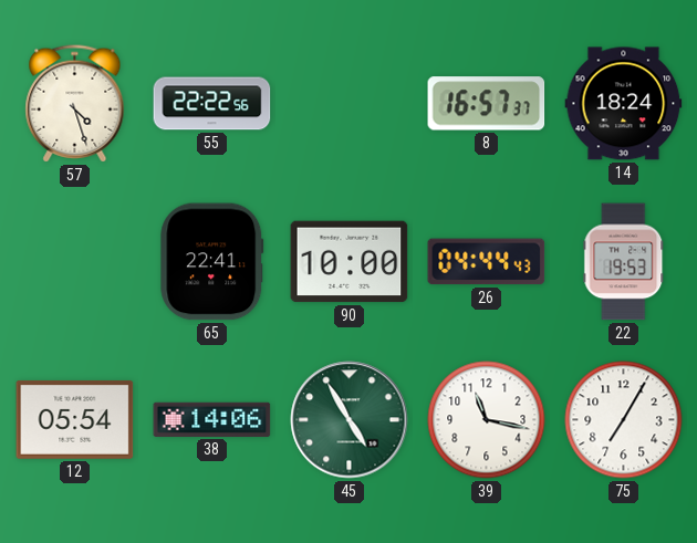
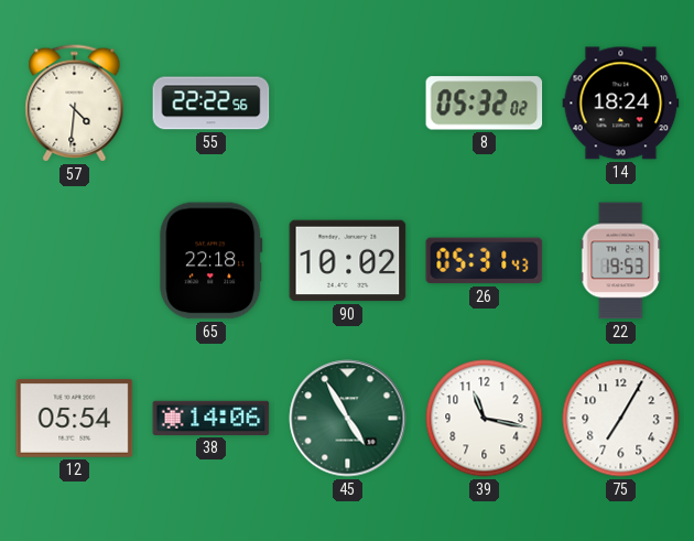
57: 4:27 -> 4:31 (75, 104)
8: 16:57 -> 05:32 (485, 104)
65: 22:41 -> 22:18 (212, 261)
90: 10:00 -> 10:02 (348, 261)
26: 04:44 -> 05:31 (485, 261)
